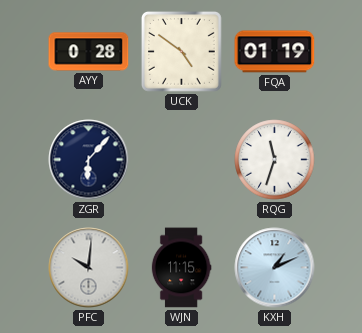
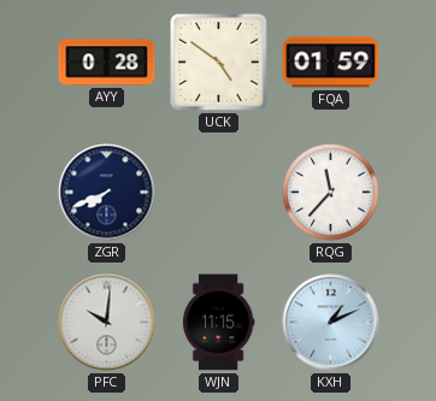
FQA: 01:19 -> 01:59 (331, 63)
ZGR: 6:07 -> 7:41 (107, 193)
RQG: 11:33 -> 11:37 (331, 193)
